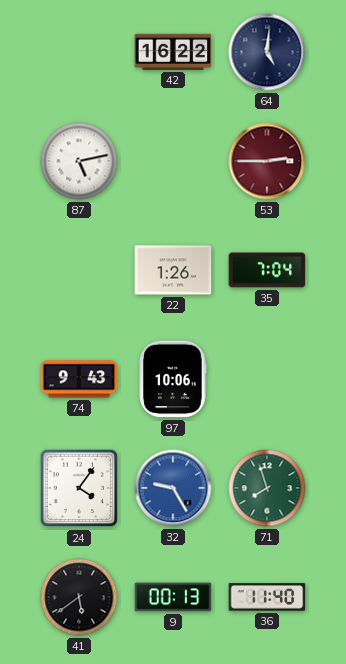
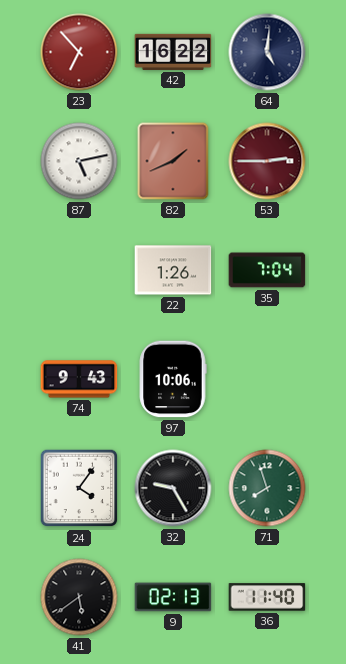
23: none -> 6:53 (79, 52)
82: none -> 1:41 (173, 161)
32 dial: blue -> black (173, 488)
9: 00:13 -> 02:13 (173, 597)
